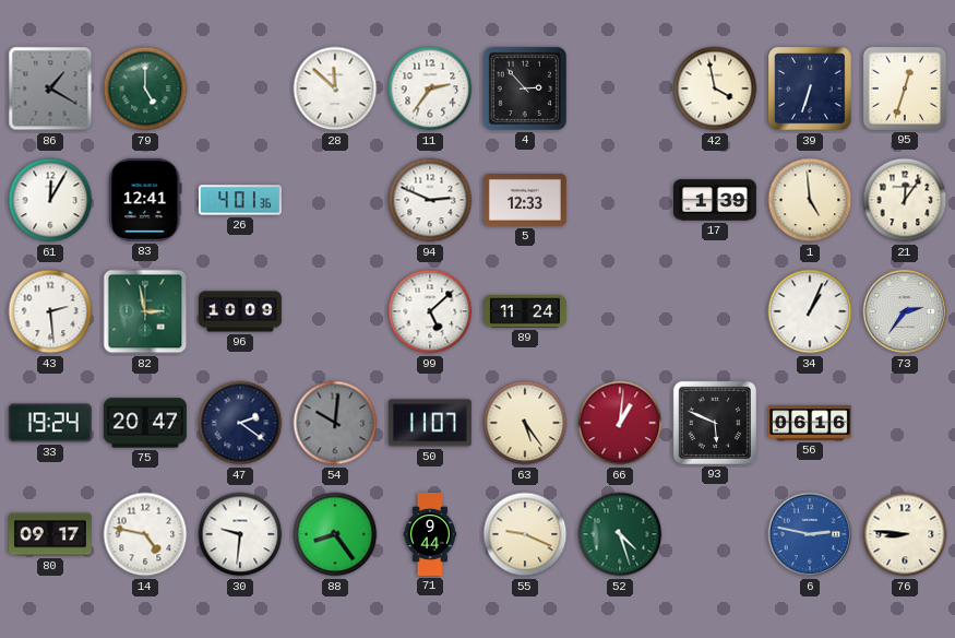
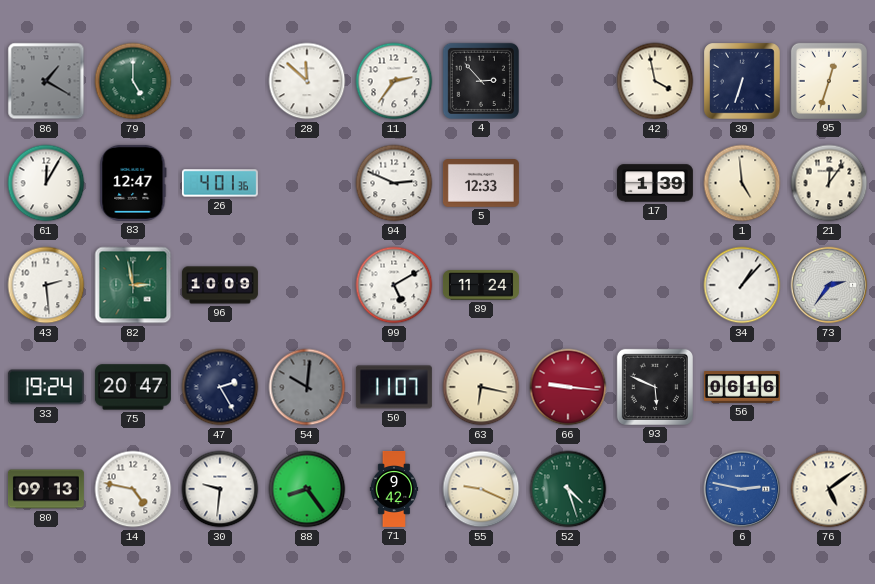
83: 12:41 -> 12:47 (133, 183)
99: 5:08 -> 5:10 (394, 285)
34: 1:04 -> 1:07 (742, 285)
47: 2:21 -> 2:25 (220, 387)
63: 5:24 -> 6:17 (481, 387)
66: 1:01 -> 9:16 (568, 387)
80: 09:17 -> 09:13 (46, 489)
71: 9:44 -> 9:42 (394, 490)
76: 8:46 -> 5:09 (829, 489)
